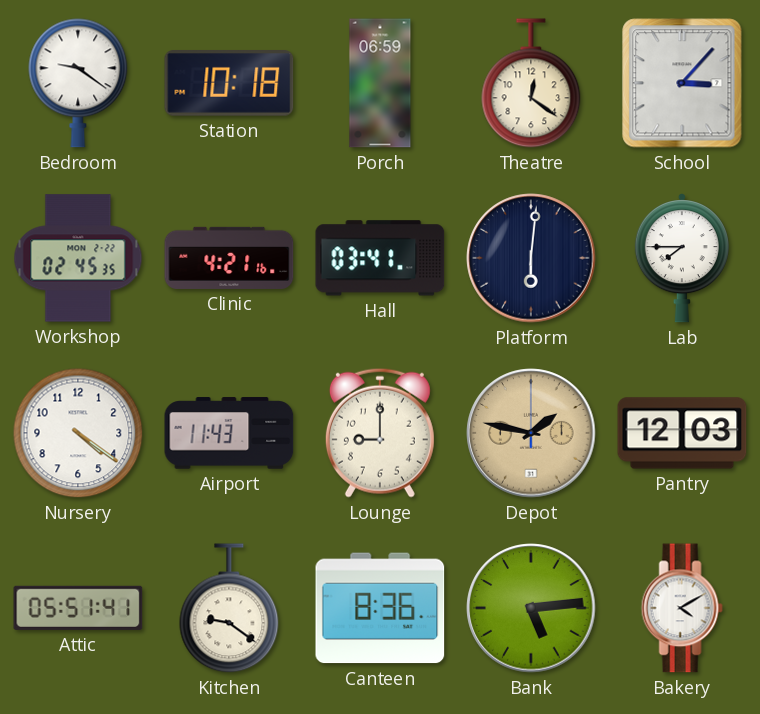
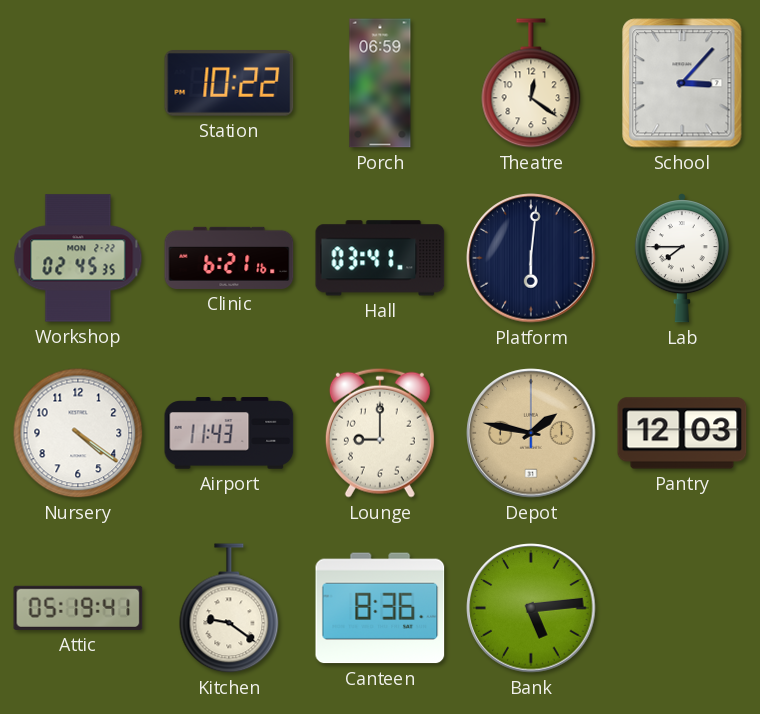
Bedroom: 9:21 -> none (78, 83)
Station: 10:18 -> 10:22 (229, 83)
Clinic: 4:21 -> 6:21 (229, 258)
Attic: 05:51 -> 05:19 (78, 608)
Bakery: 4:10 -> none (682, 608)
